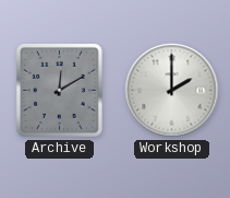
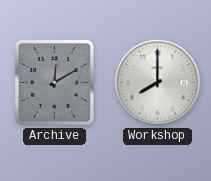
Workshop: 2:00 -> 8:00 (158, 83)
